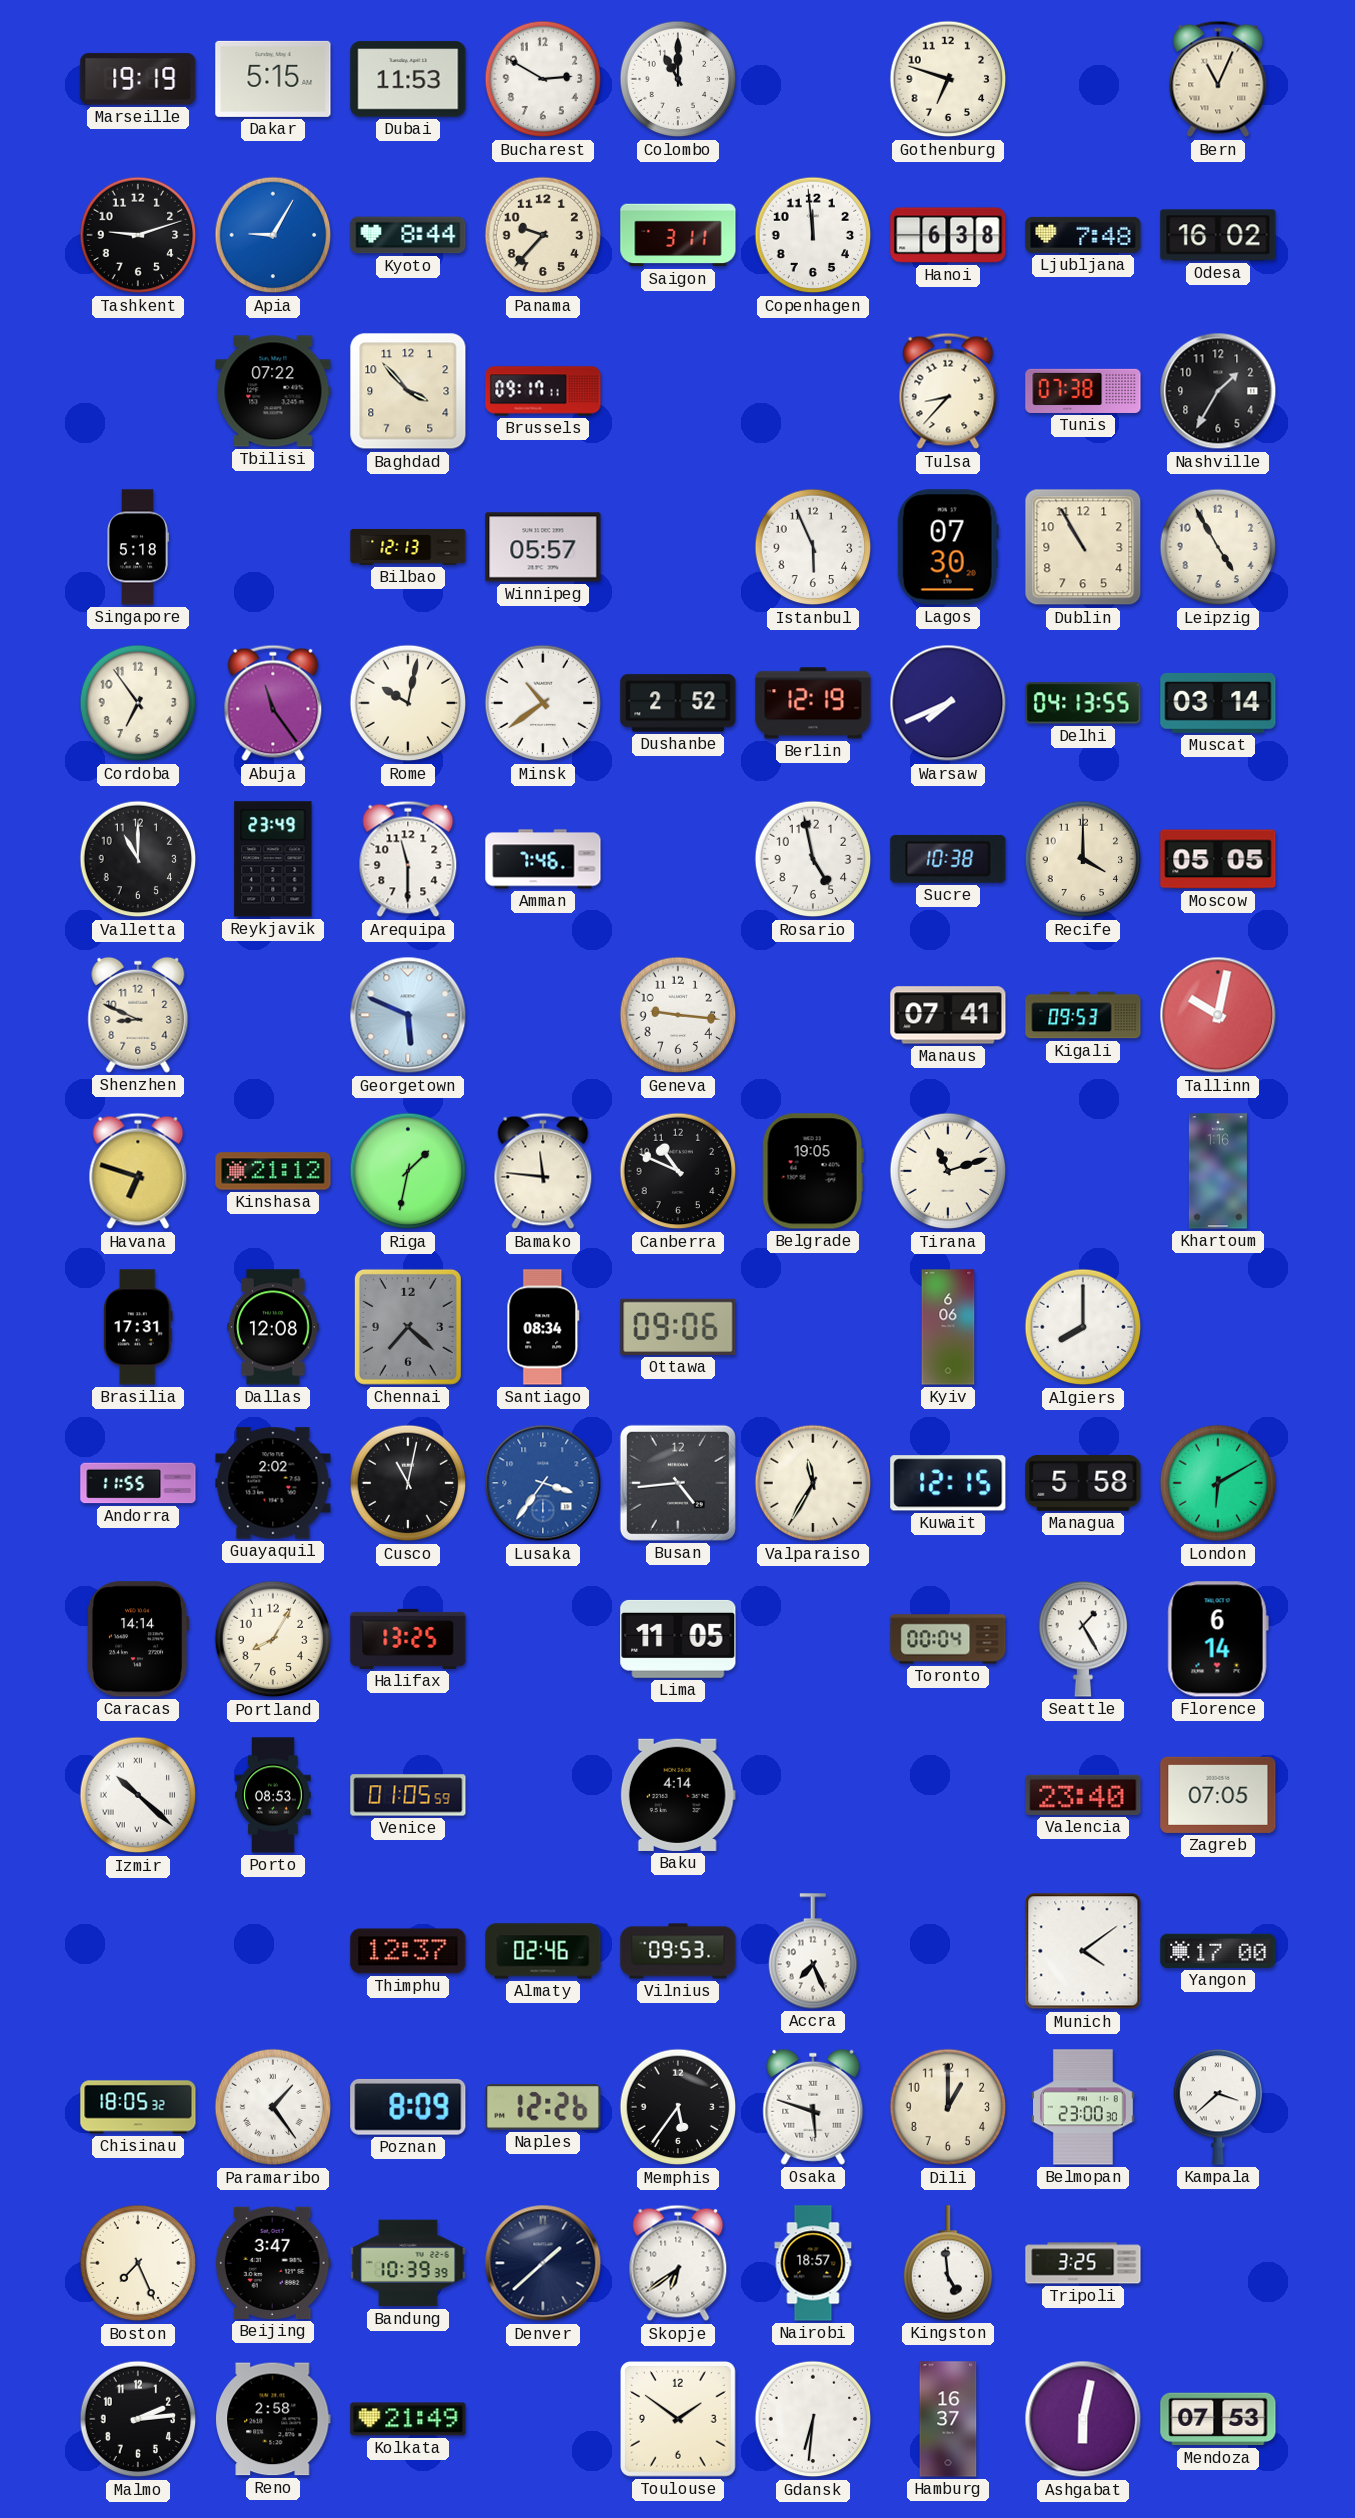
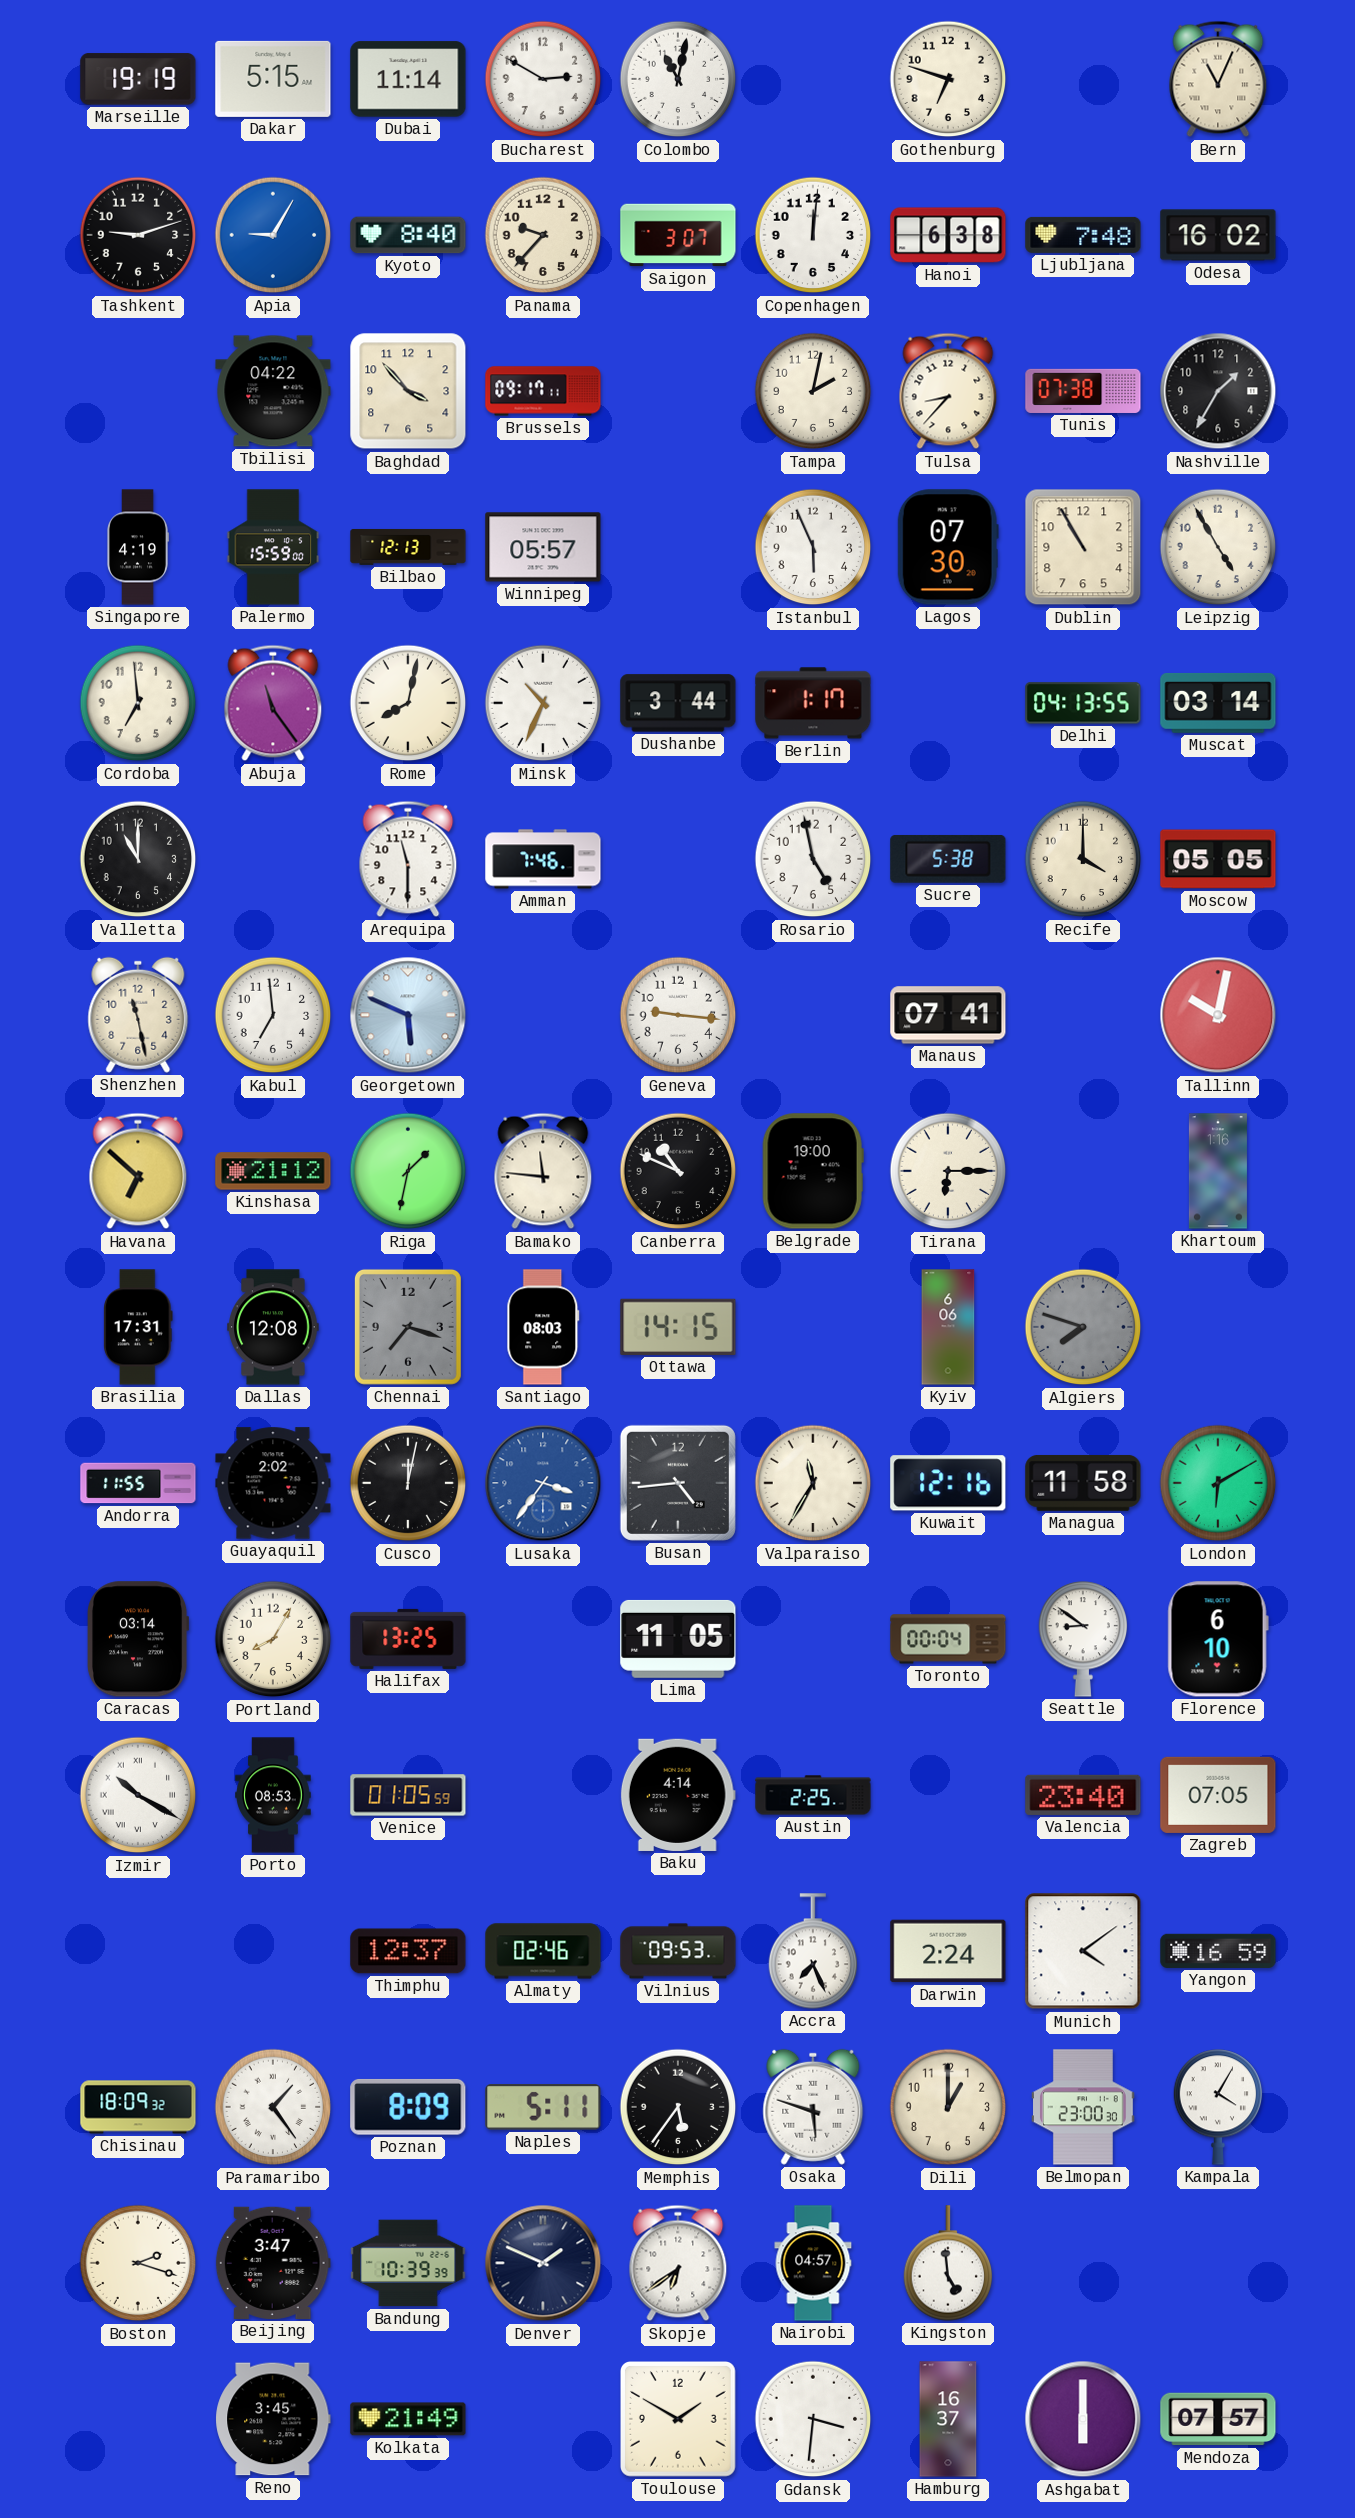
Dubai: 11:53 -> 11:14 (408, 79)
Colombo: 11:00 -> 11:02 (678, 79)
Kyoto: 8:44 -> 8:40 (408, 235)
Saigon: 3:11 -> 3:07 (678, 235)
Copenhagen: 11:59 -> 12:01 (813, 235)
Tbilisi: 07:22 -> 04:22 (273, 391)
Tampa: none -> 2:02 (813, 391)
Singapore: 5:18 -> 4:19 (138, 547)
Palermo: none -> 15:59 (273, 547)
Cordoba: 6:54 -> 6:59 (138, 703)
Rome: 10:02 -> 8:02 (408, 703)
Minsk: 10:39 -> 10:34 (543, 703)
Dushanbe: 2:52 -> 3:44 (678, 703)
Berlin: 12:19 -> 1:17 (813, 703)
Warsaw: 7:41 -> none (948, 703)
Reykjavik: 23:49 -> none (273, 859)
Sucre: 10:38 -> 5:38 (948, 859)
Shenzhen: 8:49 -> 11:28 (138, 1015)
Kabul: none -> 6:59 (273, 1015)
Kigali: 09:53 -> none (1083, 1015)
Havana: 6:48 -> 6:52 (138, 1171)
Belgrade: 19:05 -> 19:00 (813, 1171)
Tirana: 11:12 -> 6:15 (948, 1171)
Chennai: 7:22 -> 7:18 (408, 1327)
Santiago: 08:34 -> 08:03 (543, 1327)
Ottawa: 09:06 -> 14:15 (678, 1327)
Algiers: 8:00 -> 7:48 (1083, 1327)
Algiers dial: white -> grey (1083, 1327)
Cusco: 11:02 -> 12:02 (408, 1483)
Kuwait: 12:15 -> 12:16 (948, 1483)
Managua: 5:58 -> 11:58 (1083, 1483)
Caracas: 14:14 -> 03:14 (139, 1639)
Seattle: 1:25 -> 8:51 (1083, 1639)
Florence: 6:14 -> 6:10 (1218, 1639)
Izmir: 10:22 -> 10:20 (138, 1795)
Austin: none -> 2:25 (813, 1795)
Darwin: none -> 2:24 (948, 1951)
Yangon: 17:00 -> 16:59 (1218, 1951)
Chisinau: 18:05 -> 18:09 (138, 2107)
Naples: 12:26 -> 5:11 (543, 2107)
Kampala: 3:38 -> 4:05 (1218, 2107)
Boston: 7:26 -> 2:18 (138, 2263)
Denver: 1:38 -> 1:49 (543, 2263)
Nairobi: 18:57 -> 04:57 (813, 2263)
Tripoli: 3:25 -> none (1083, 2263)
Malmo: 2:14 -> none (138, 2419)
Reno: 2:58 -> 3:45 (273, 2419)
Toulouse: 1:51 -> 1:50 (679, 2420)
Gdansk: 6:31 -> 3:31 (813, 2419)
Ashgabat: 6:02 -> 6:00 (1083, 2419)
Mendoza: 07:53 -> 07:57 (1218, 2419)
